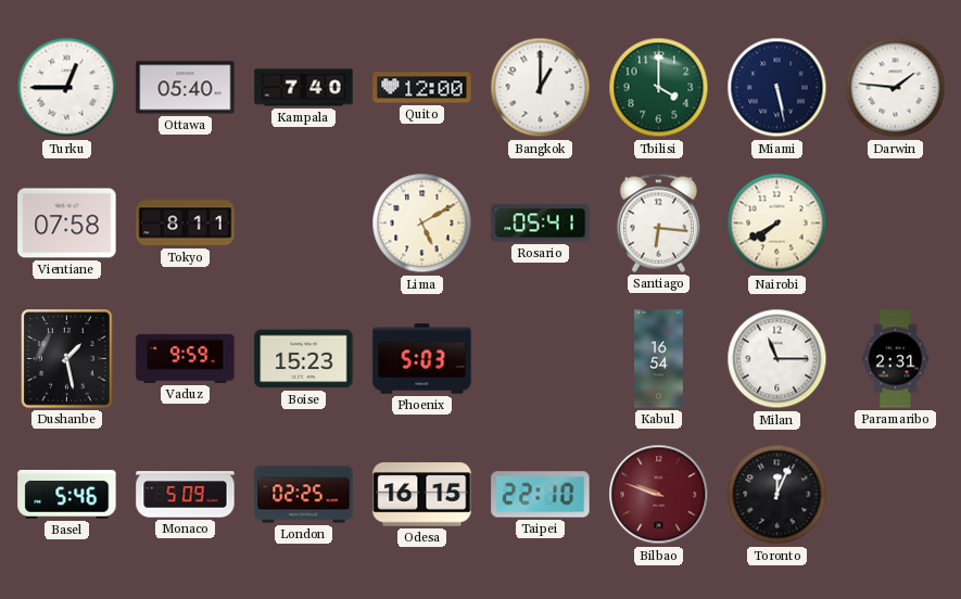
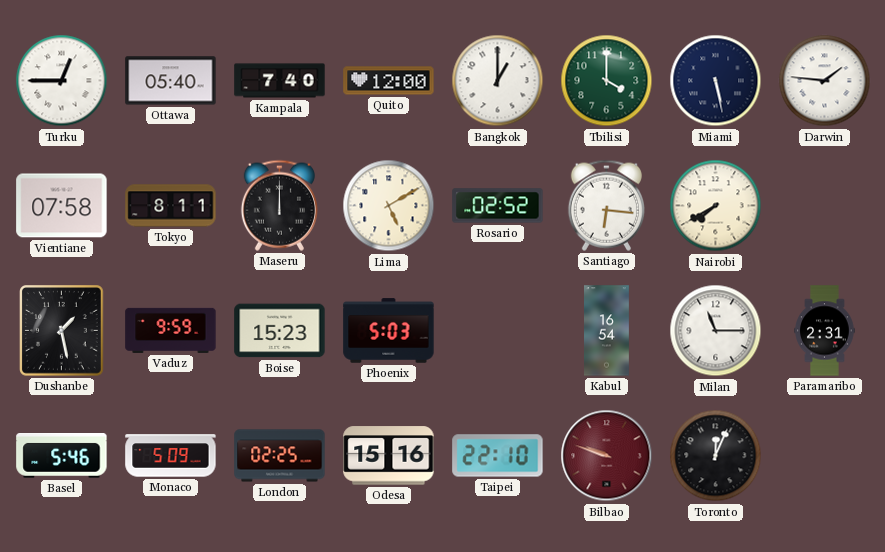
Maseru: none -> 12:00 (279, 205)
Rosario: 05:41 -> 02:52 (498, 206)
Odesa: 16:15 -> 15:16 (389, 456)
